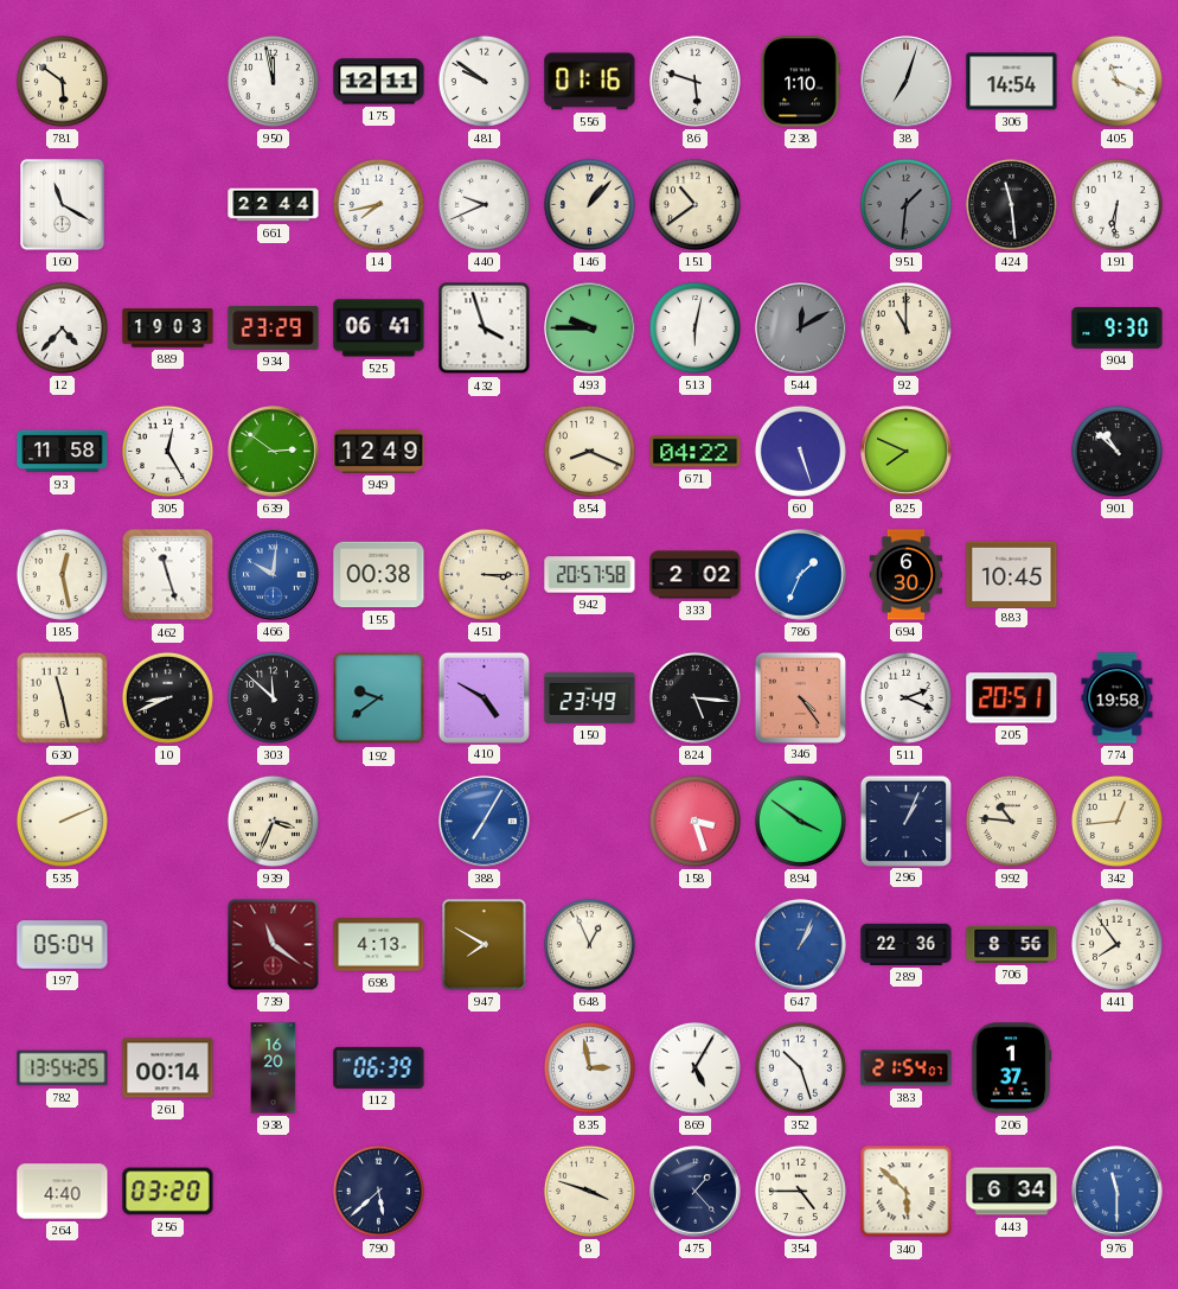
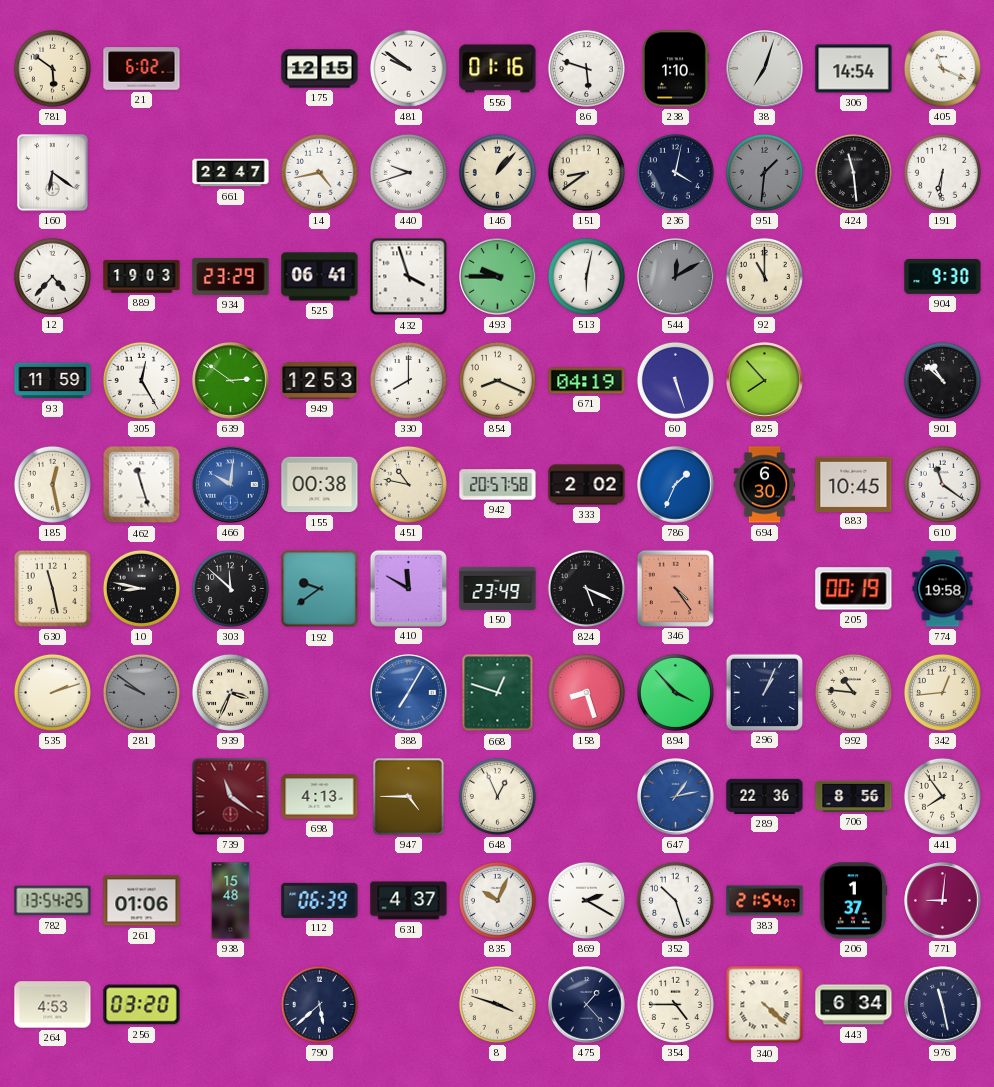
21: none -> 6:02 (142, 69)
950: 11:58 -> none (273, 81)
175: 12:11 -> 12:15 (320, 69)
160: 11:20 -> 6:21 (53, 173)
661: 22:44 -> 22:47 (231, 173)
14: 7:43 -> 4:43 (319, 172)
440: 9:41 -> 9:42 (408, 172)
151: 10:39 -> 8:39 (586, 172)
236: none -> 4:02 (675, 172)
93: 11:58 -> 11:59 (53, 381)
949: 12:49 -> 12:53 (320, 380)
330: none -> 8:00 (408, 380)
671: 04:22 -> 04:19 (587, 381)
825: 7:49 -> 7:53 (765, 381)
451: 3:15 -> 10:47 (408, 484)
610: none -> 11:21 (942, 484)
10: 8:41 -> 8:47 (141, 588)
410: 4:50 -> 11:50 (408, 588)
824: 5:16 -> 5:19 (586, 588)
511: 2:19 -> none (905, 697)
205: 20:51 -> 00:19 (854, 589)
535: 2:11 -> 2:12 (52, 692)
281: none -> 9:51 (141, 692)
668: none -> 12:48 (498, 693)
158: 3:27 -> 8:27 (586, 692)
894: 3:51 -> 3:53 (675, 692)
197: 05:04 -> none (63, 945)
947: 7:50 -> 4:45 (409, 797)
647: 1:04 -> 1:13 (676, 797)
261: 00:14 -> 01:06 (142, 901)
938: 16:20 -> 15:48 (231, 901)
631: none -> 4:37 (409, 901)
835: 2:58 -> 10:04 (497, 900)
869: 5:05 -> 2:20 (586, 900)
771: none -> 9:01 (943, 901)
264: 4:40 -> 4:53 (53, 1005)
340: 5:52 -> 4:22 (765, 1005)
976: 11:30 -> 11:28 (943, 1005)
976 dial: blue -> navy (943, 1005)
